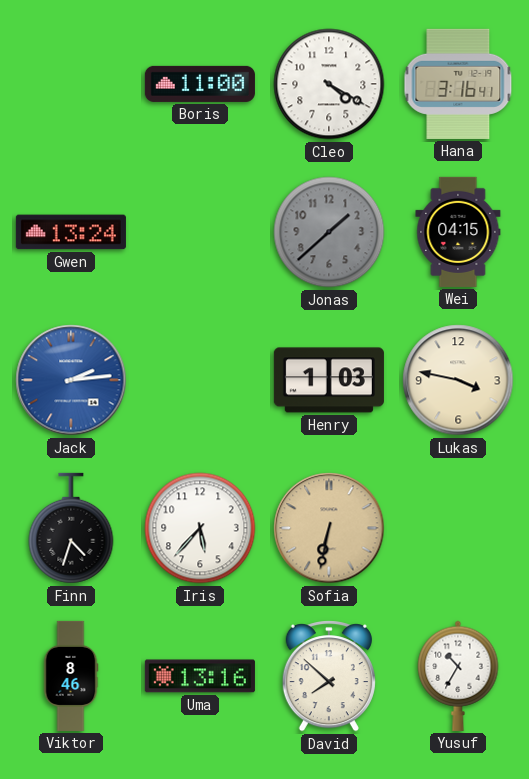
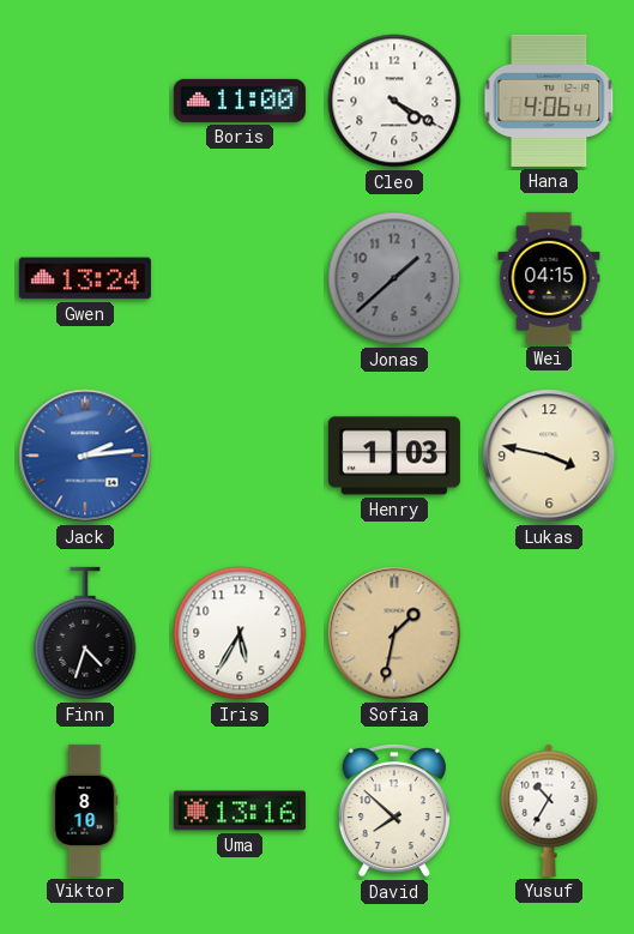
Hana: 3:16 -> 4:06 (549, 101)
Iris: 5:37 -> 5:35 (240, 633)
Sofia: 6:32 -> 1:32 (394, 633)
Viktor: 8:46 -> 8:10 (85, 811)
